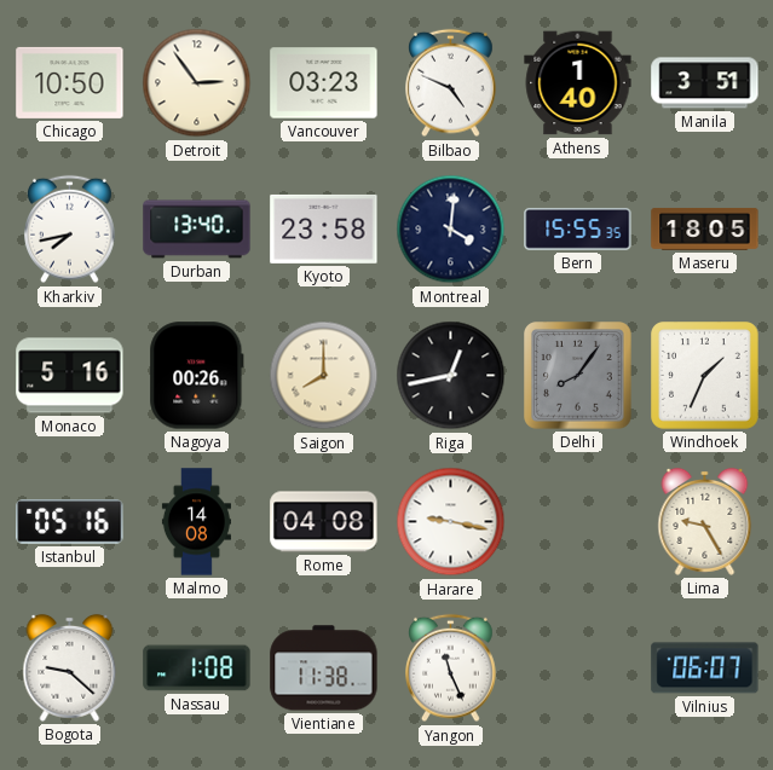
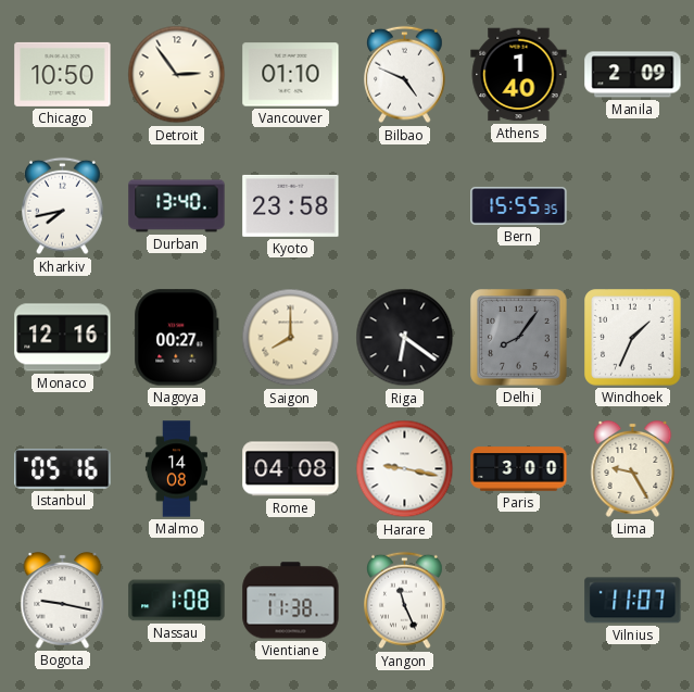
Vancouver: 03:23 -> 01:10 (291, 75)
Manila: 3:51 -> 2:09 (633, 75)
Montreal: 4:01 -> none (451, 230)
Maseru: 18:05 -> none (705, 228)
Monaco: 5:16 -> 12:16 (63, 338)
Nagoya: 00:26 -> 00:27 (177, 338)
Riga: 12:43 -> 6:21 (405, 338)
Paris: none -> 3:00 (519, 469)
Bogota: 9:22 -> 9:17 (63, 600)
Vilnius: 06:07 -> 11:07 (633, 601)
